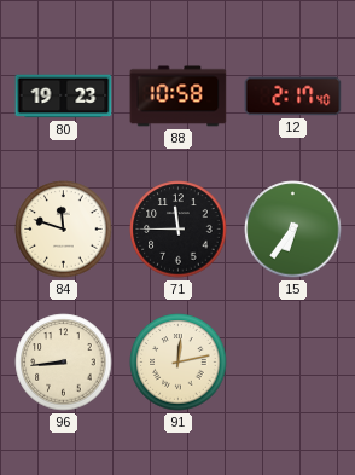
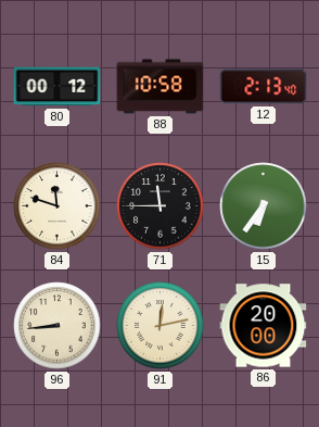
80: 19:23 -> 00:12 (58, 87)
12: 2:17 -> 2:13 (264, 87)
86: none -> 20:00 (264, 326)
